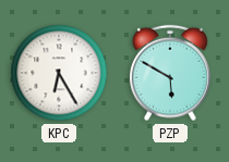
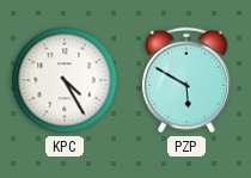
KPC: 6:25 -> 4:25 (65, 80)
